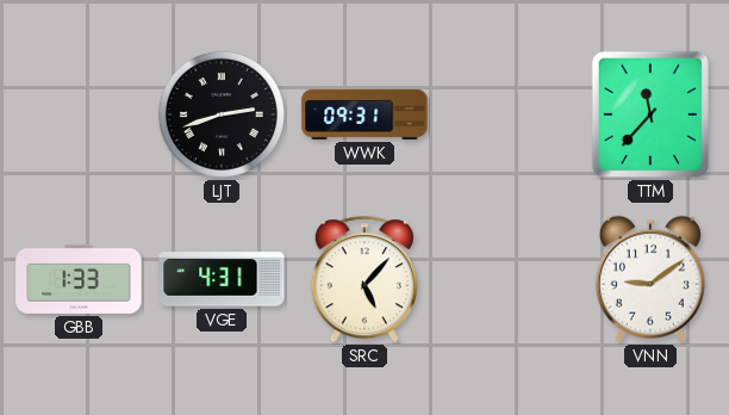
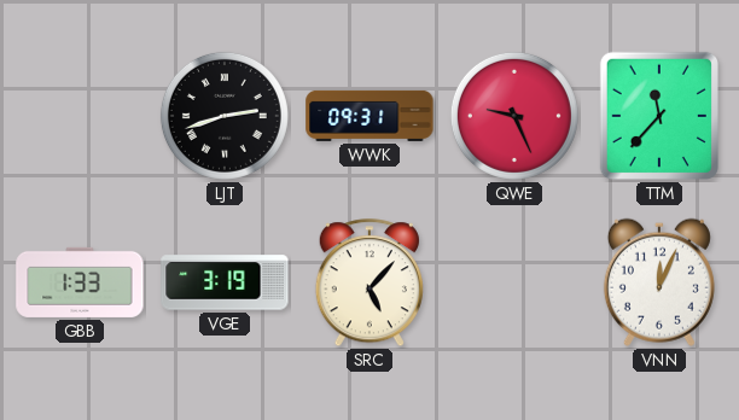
QWE: none -> 9:26 (514, 116)
VGE: 4:31 -> 3:19 (225, 282)
VNN: 9:09 -> 12:04 (659, 282)
